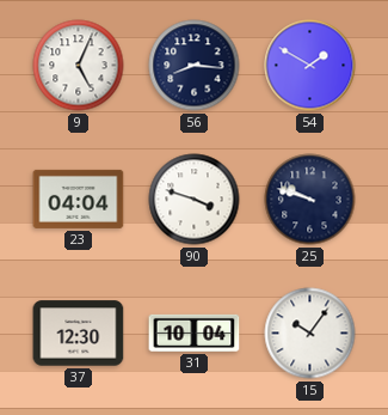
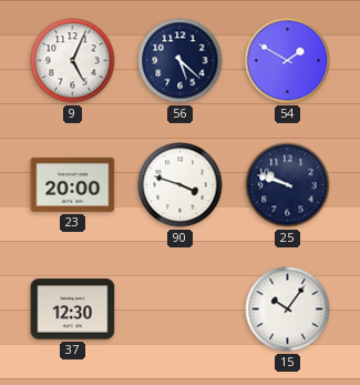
56: 8:16 -> 5:22 (181, 61)
23: 04:04 -> 20:00 (73, 184)
31: 10:04 -> none (195, 332)
